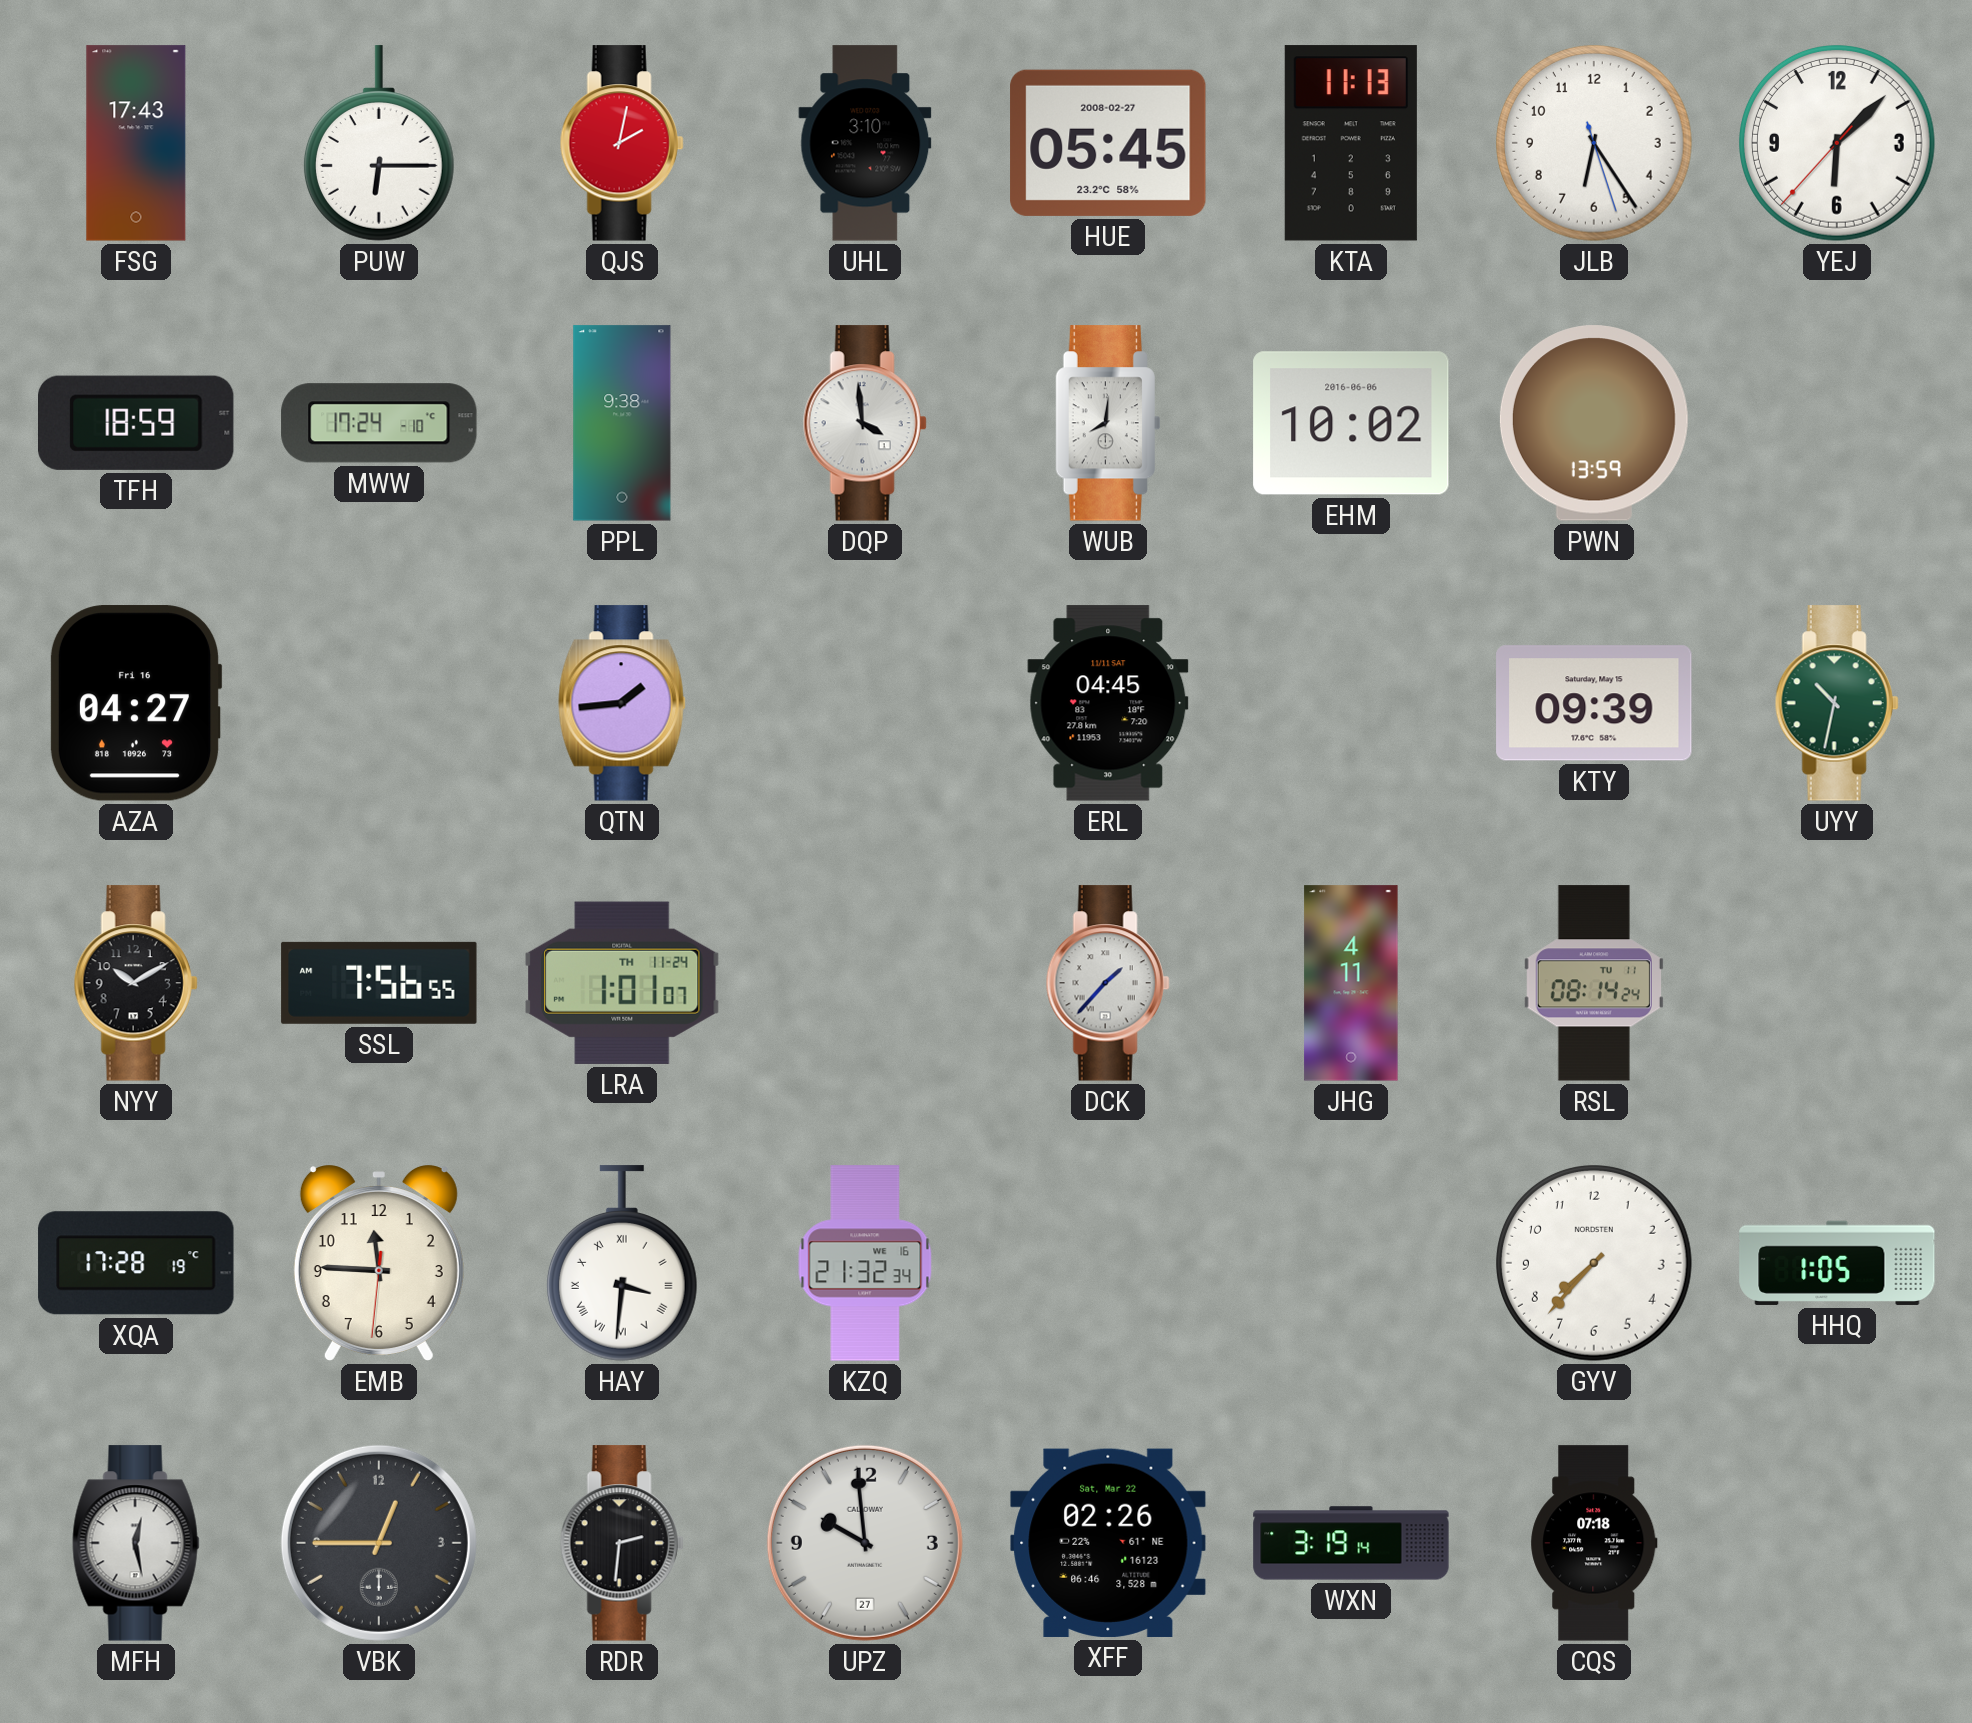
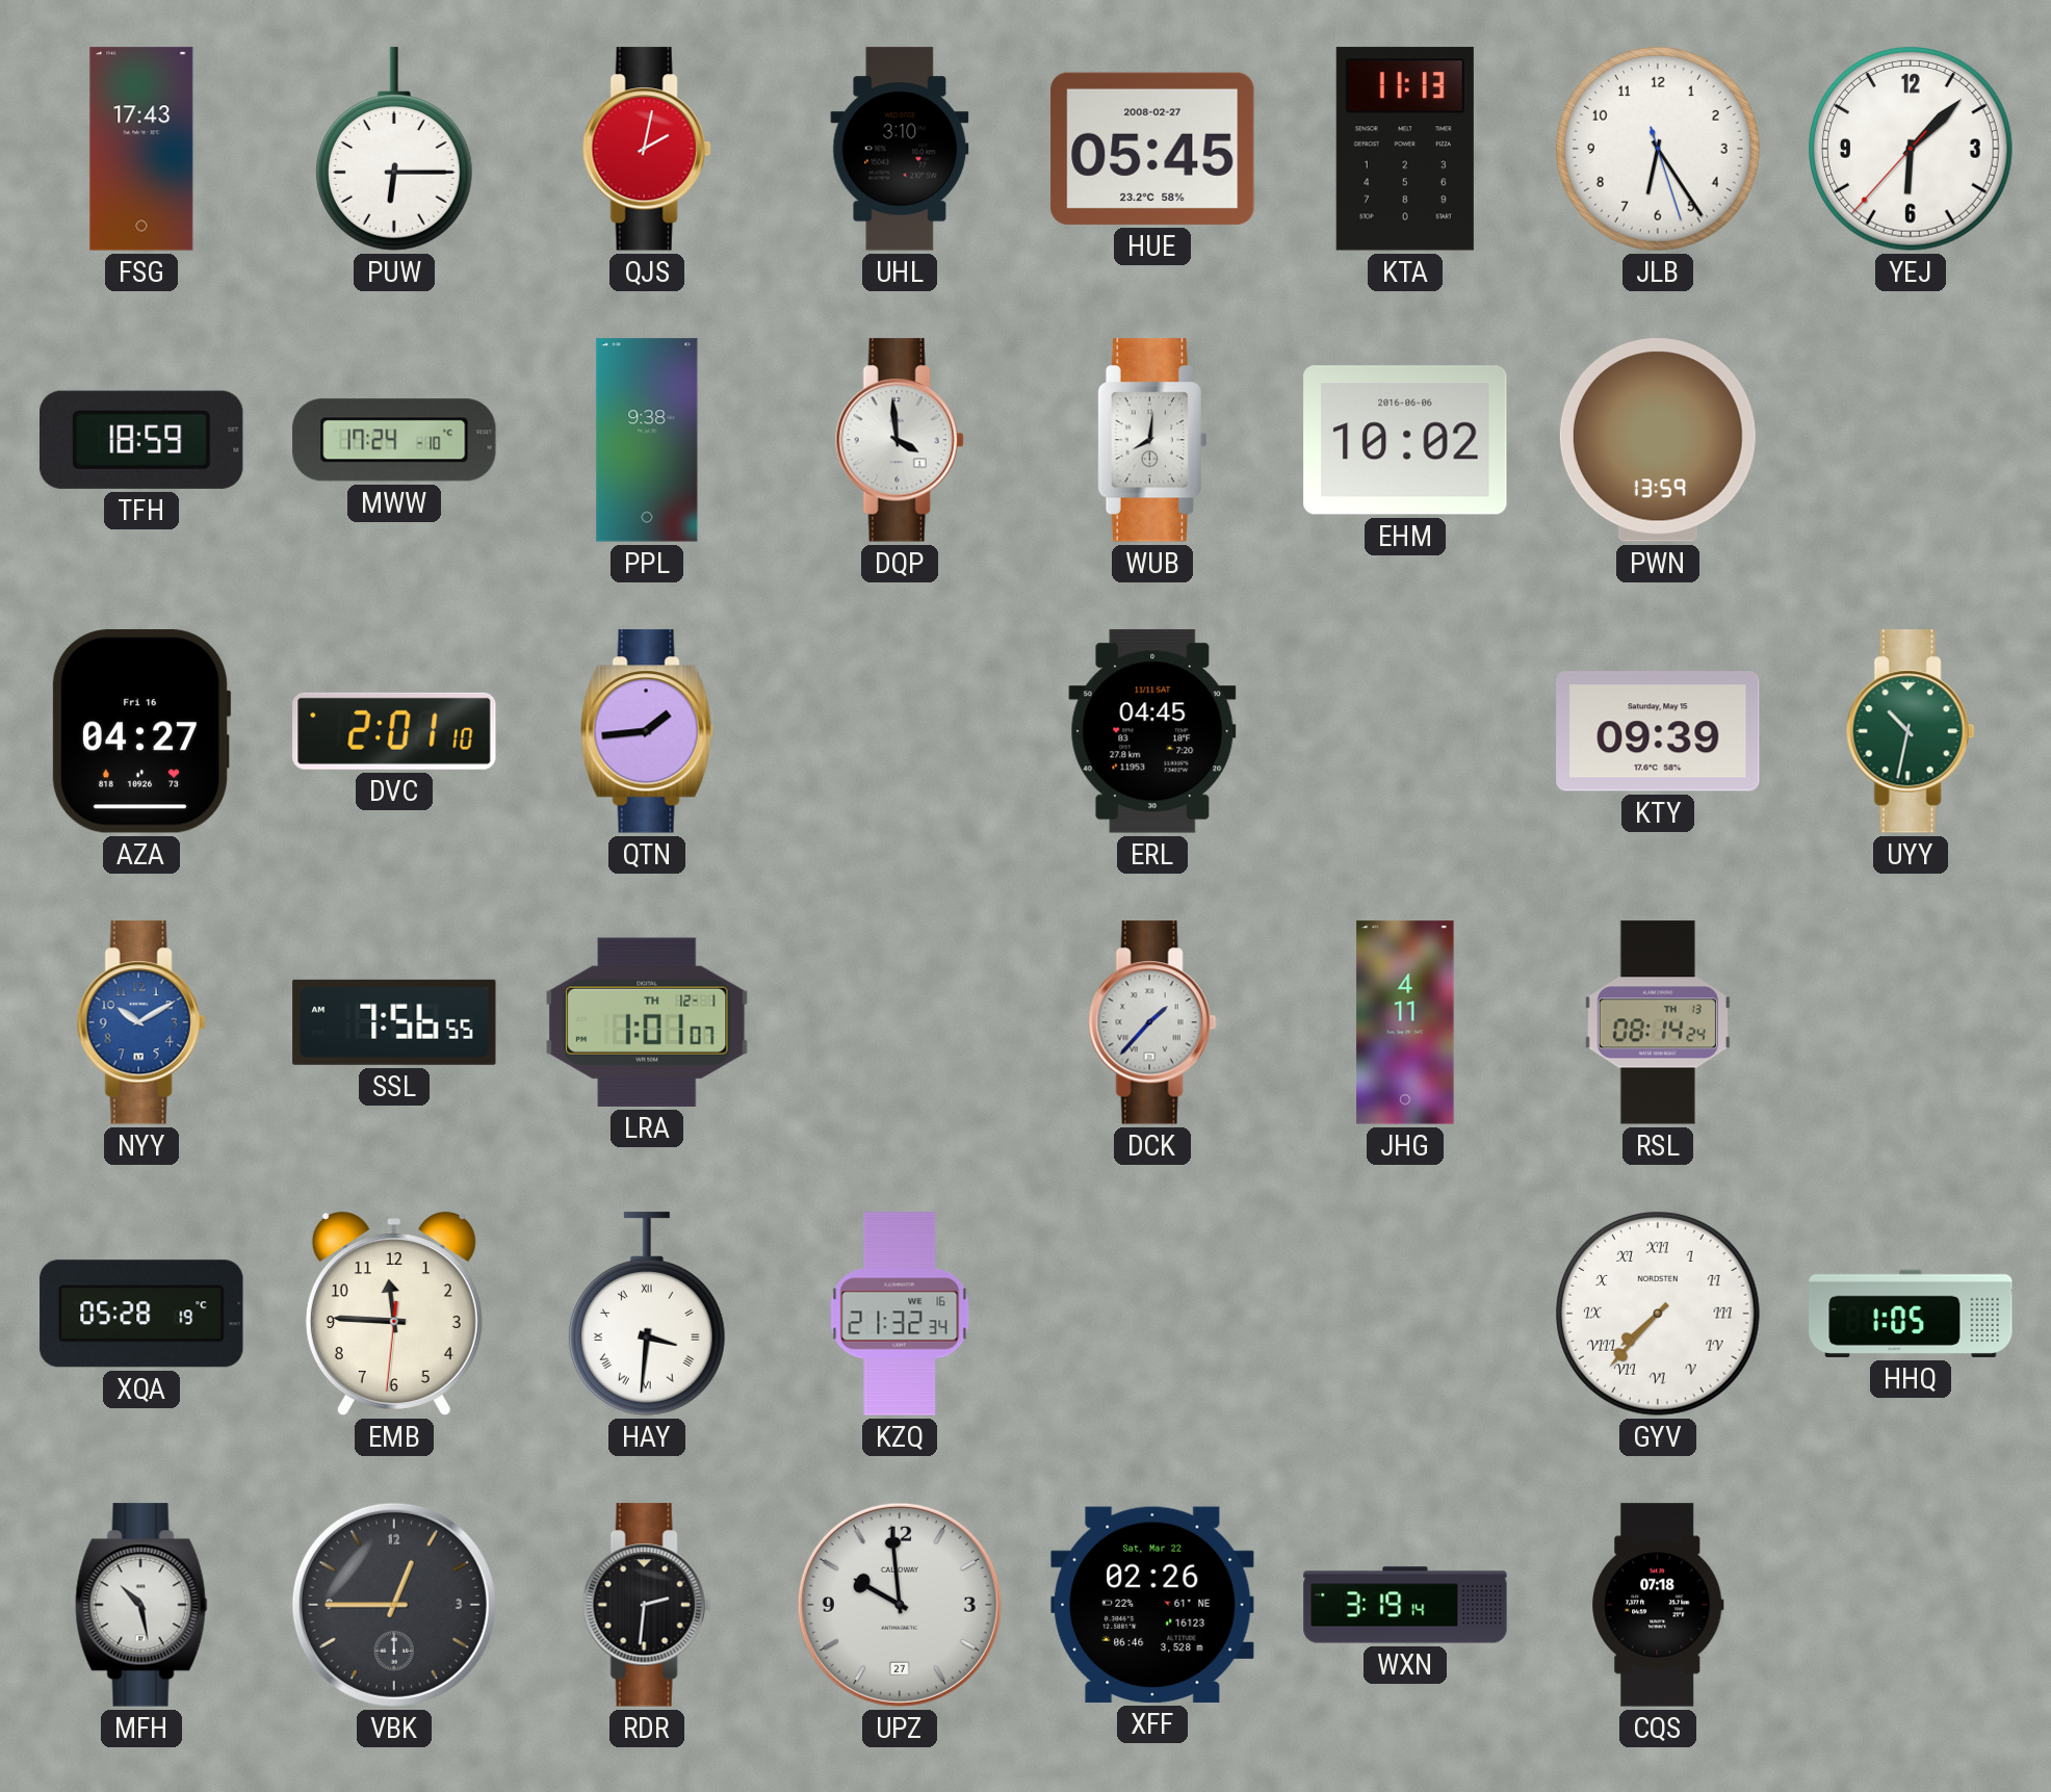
DVC: none -> 2:01 (394, 731)
NYY dial: black -> blue (141, 1022)
LRA date: TH 11-24 -> TH 12-1 (647, 1022)
RSL date: TU 11 -> TH 13 (1658, 1022)
XQA: 17:28 -> 05:28 (141, 1314)
GYV numerals: Arabic -> Roman (1659, 1315)
MFH: 12:28 -> 10:28 (141, 1605)
